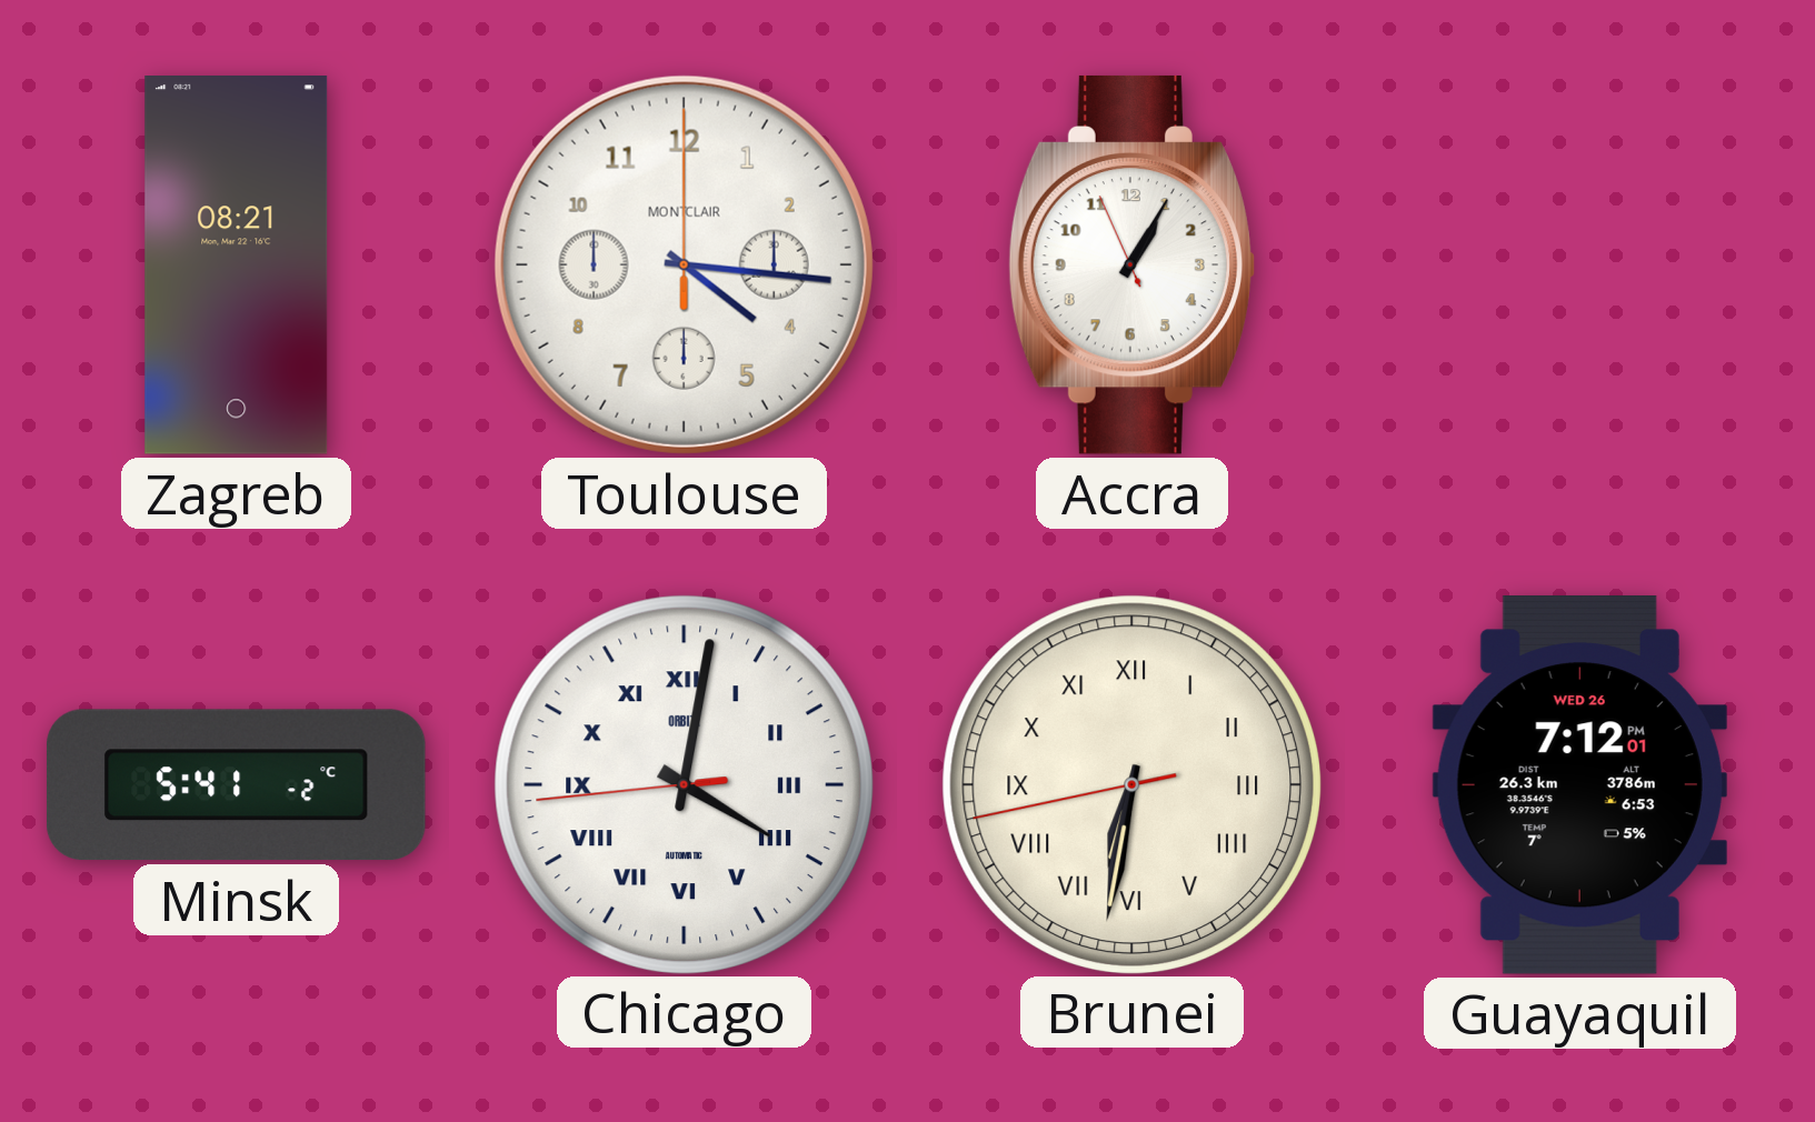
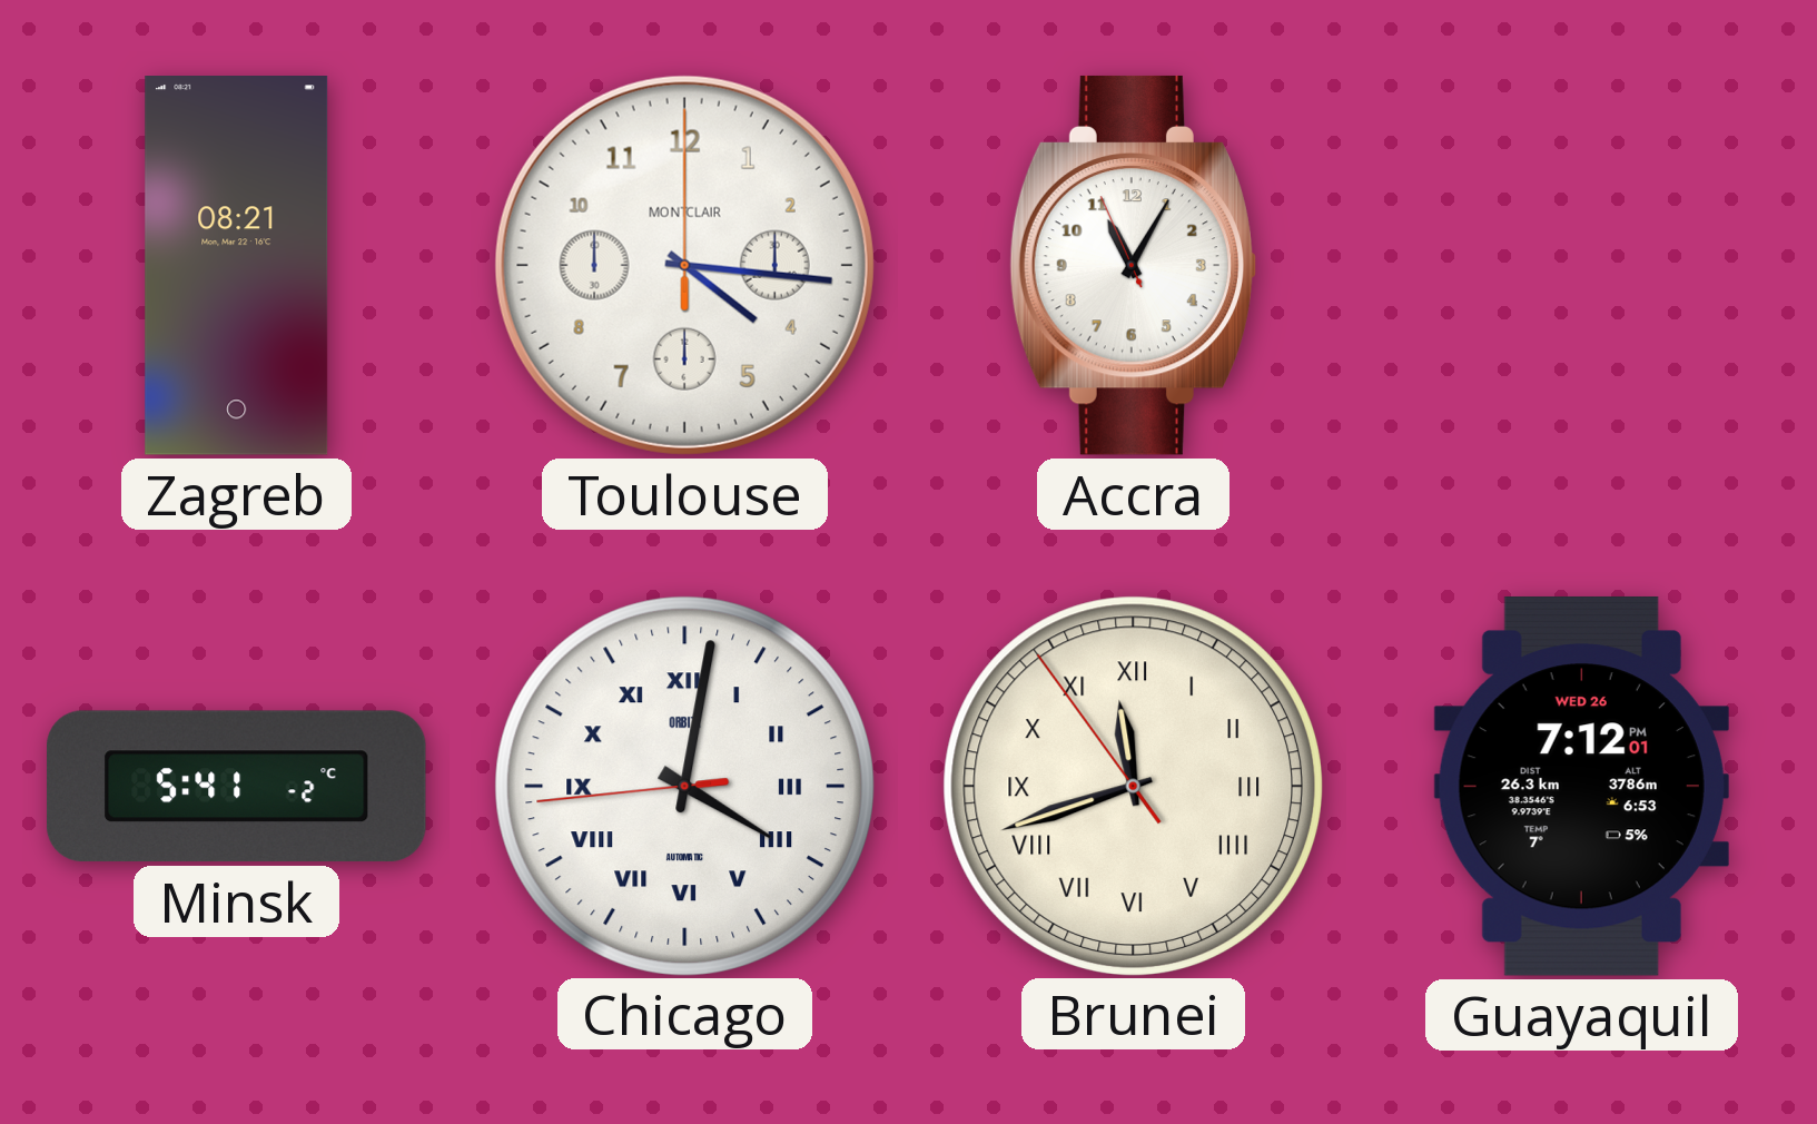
Accra: 1:04 -> 11:04 (1133, 265)
Brunei: 6:31 -> 11:41 (1133, 786)
